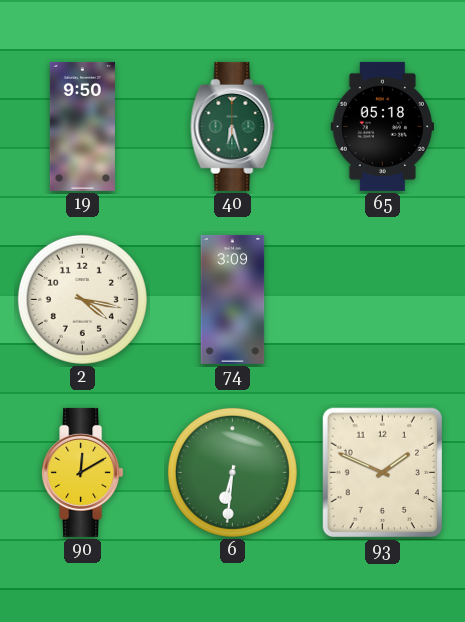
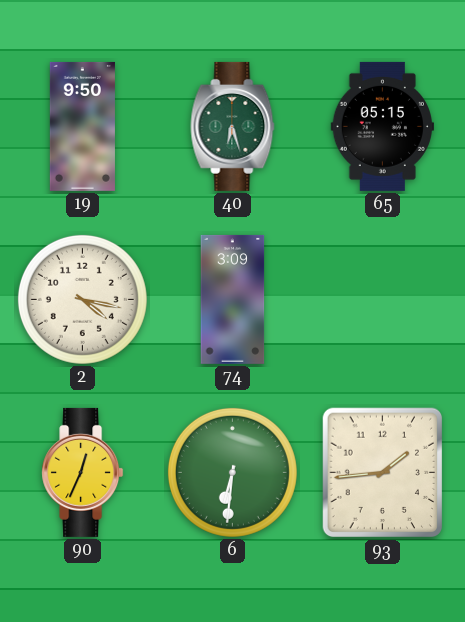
65: 05:18 -> 05:15 (382, 126)
90: 12:10 -> 12:34 (83, 472)
93: 1:49 -> 1:44 (382, 473)
